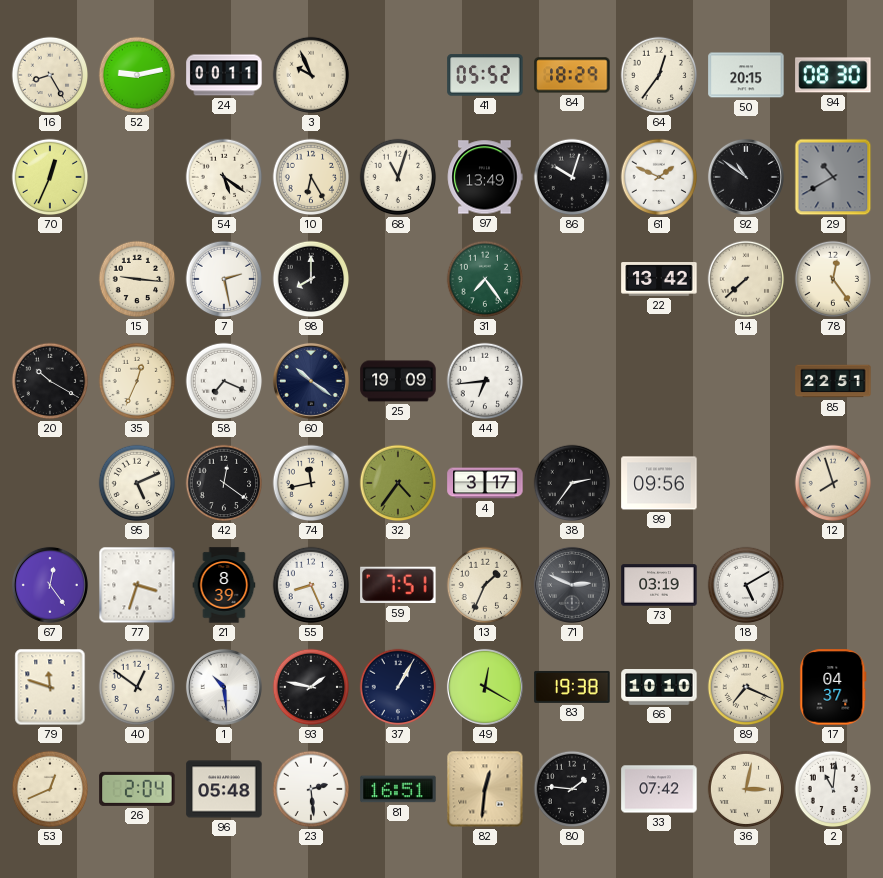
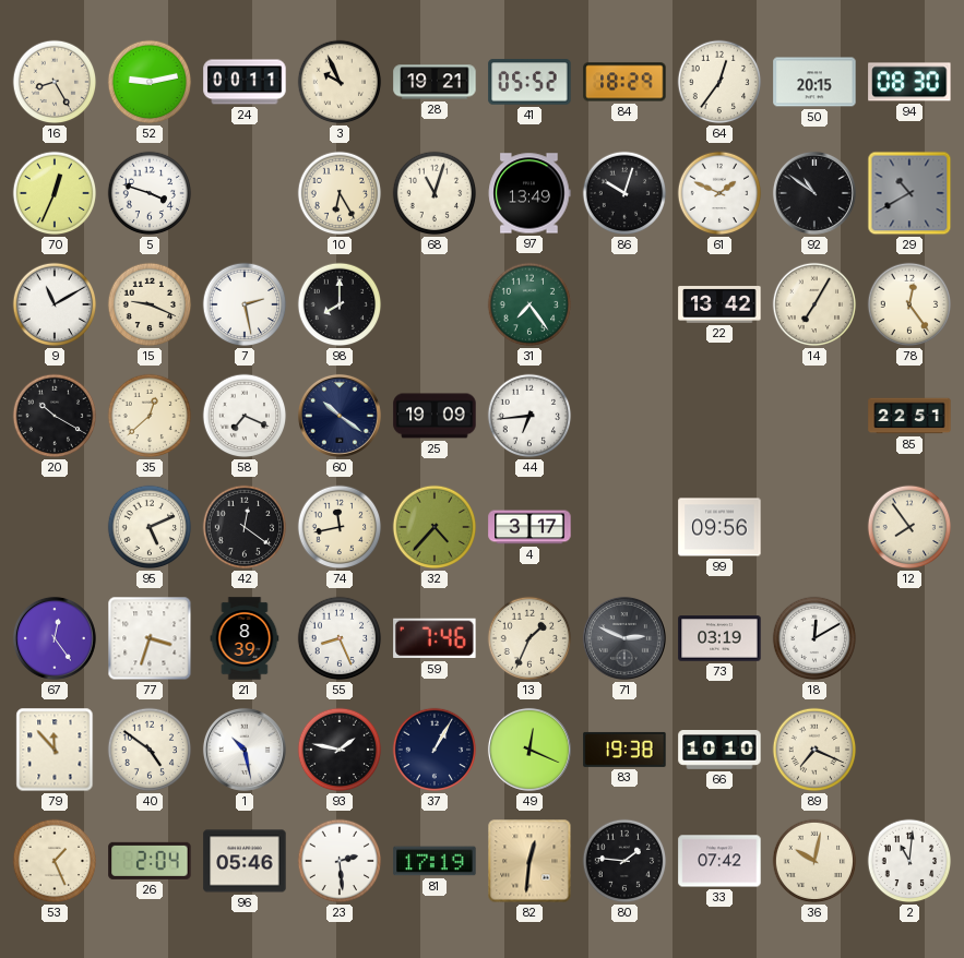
28: none -> 19:21 (435, 82)
5: none -> 3:48 (150, 193)
54: 5:21 -> none (224, 177)
9: none -> 11:10 (55, 304)
15: 9:16 -> 9:19 (150, 304)
14: 7:38 -> 7:05 (814, 304)
35: 12:34 -> 12:38 (150, 416)
32: 4:36 -> 4:37 (435, 527)
38: 2:36 -> none (572, 483)
12: 7:57 -> 7:54 (909, 527)
59: 7:51 -> 7:46 (435, 638)
18: 5:10 -> 12:10 (814, 638)
79: 11:48 -> 11:53 (55, 750)
40: 12:51 -> 4:51 (150, 750)
1: 10:29 -> 10:28 (245, 750)
49: 12:20 -> 12:19 (529, 750)
17: 04:37 -> none (833, 687)
53: 12:41 -> 1:26 (55, 861)
96: 05:48 -> 05:46 (245, 861)
81: 16:51 -> 17:19 (435, 861)
36: 3:02 -> 10:02 (814, 861)
